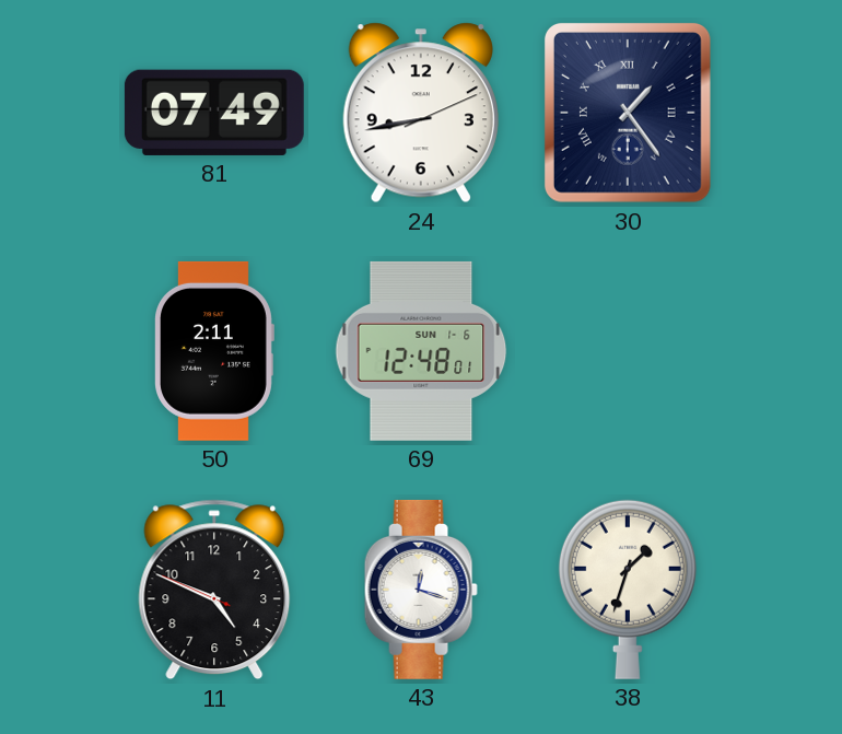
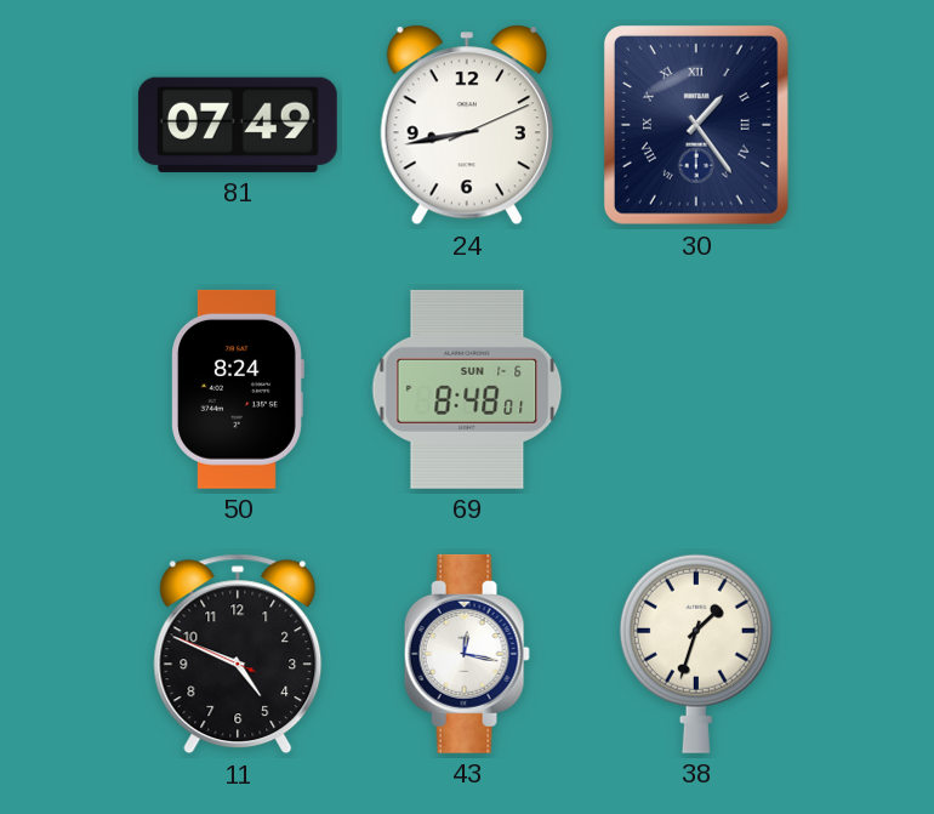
50: 2:11 -> 8:24 (238, 389)
69: 12:48 -> 8:48 (467, 389)
43: 12:18 -> 12:17 (467, 654)
